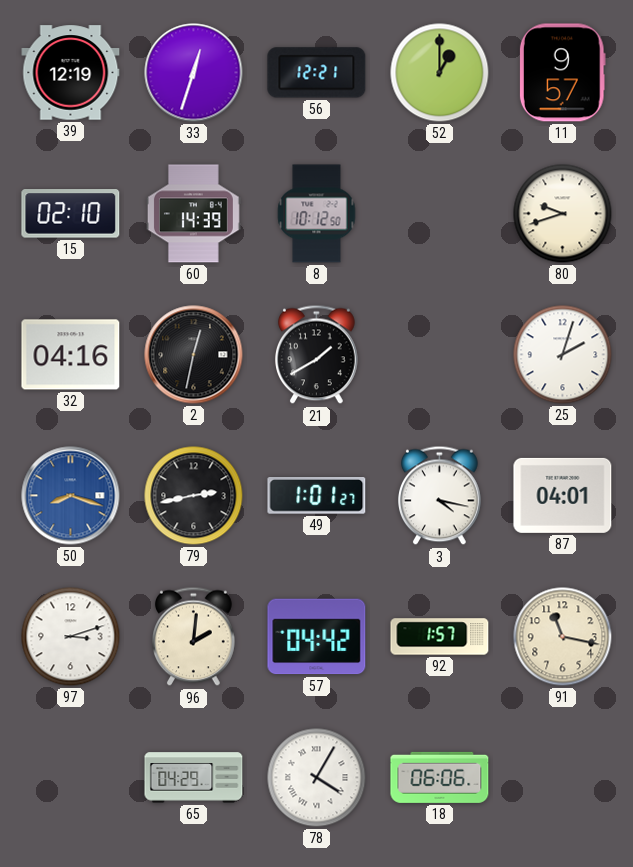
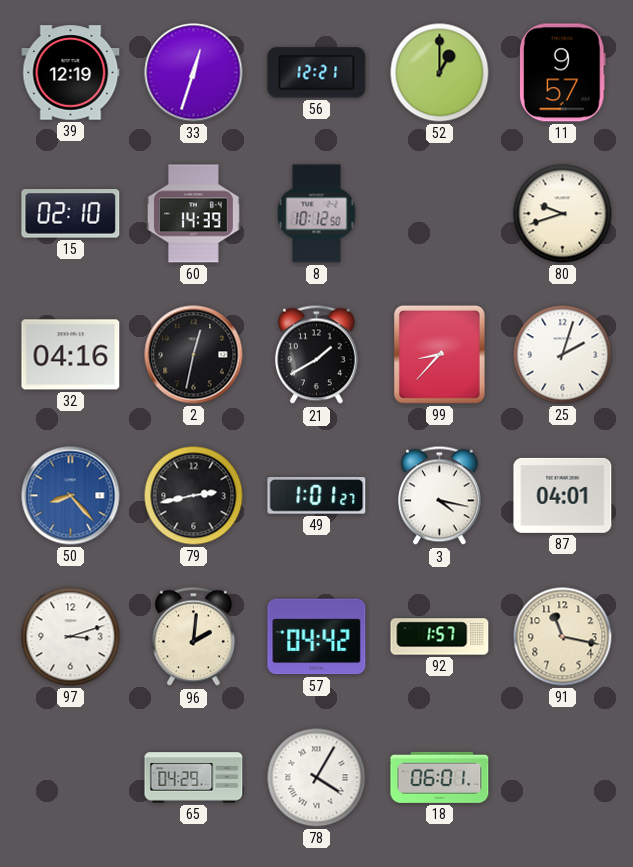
99: none -> 8:37 (439, 354)
50: 8:18 -> 8:23 (71, 496)
18: 06:06 -> 06:01 (440, 777)
